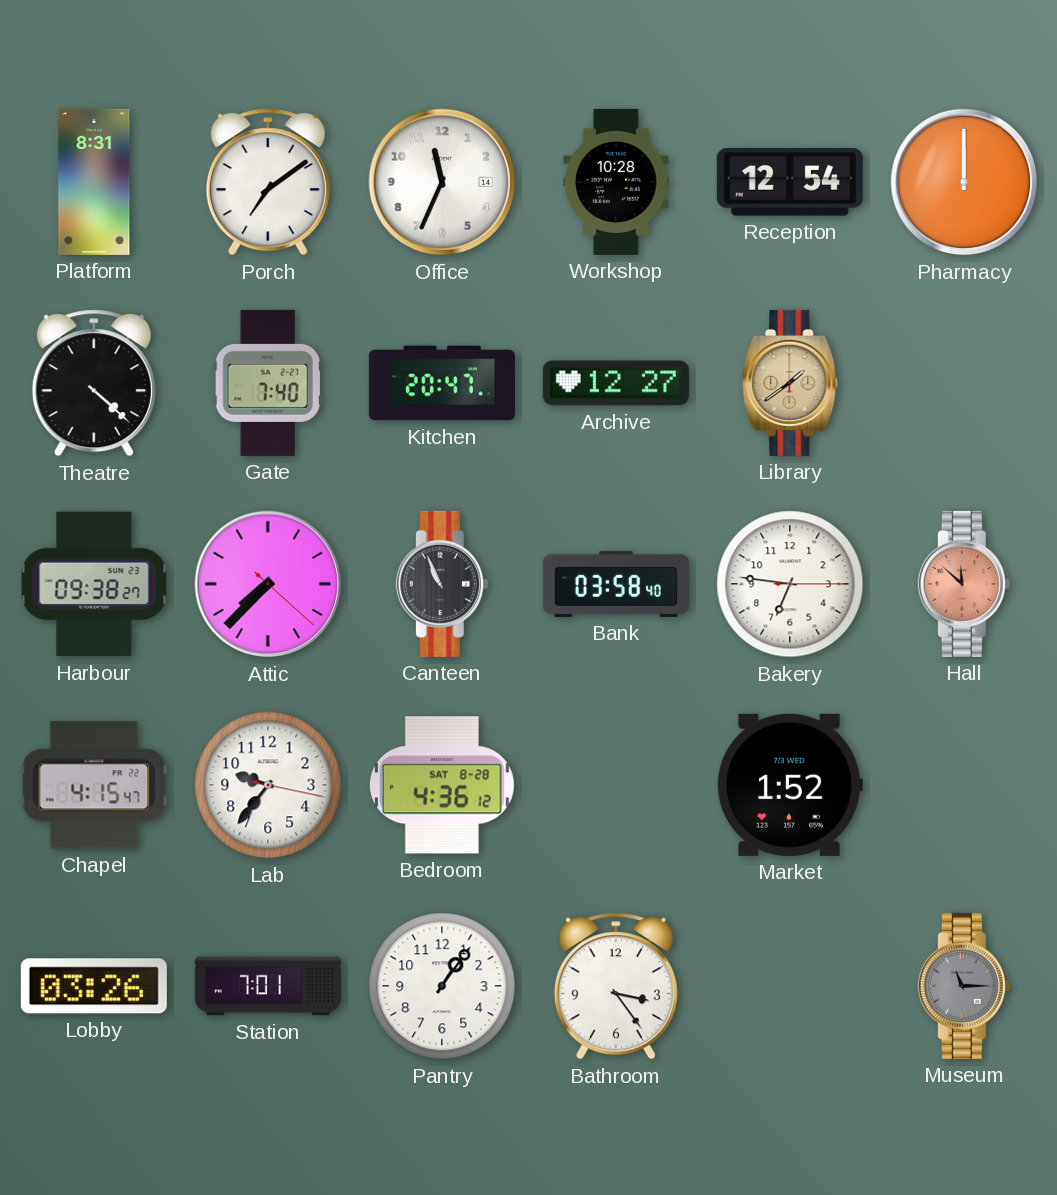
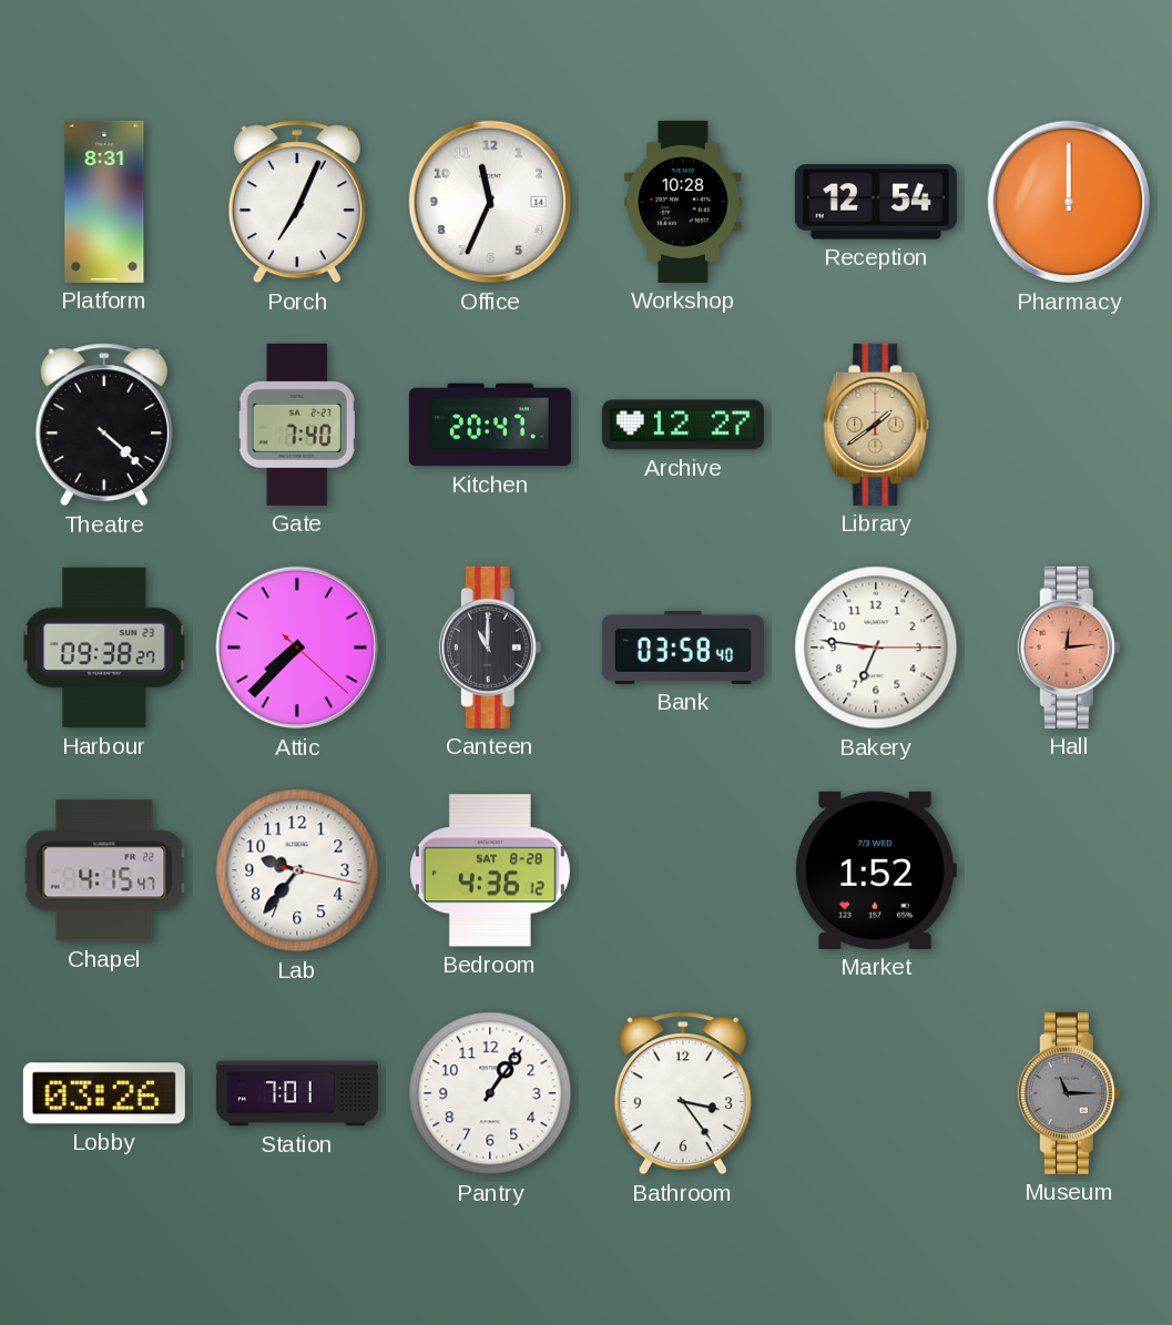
Porch: 7:09 -> 7:04 (297, 202)
Canteen: 10:56 -> 11:00 (490, 648)
Hall: 11:52 -> 12:14 (1069, 648)
